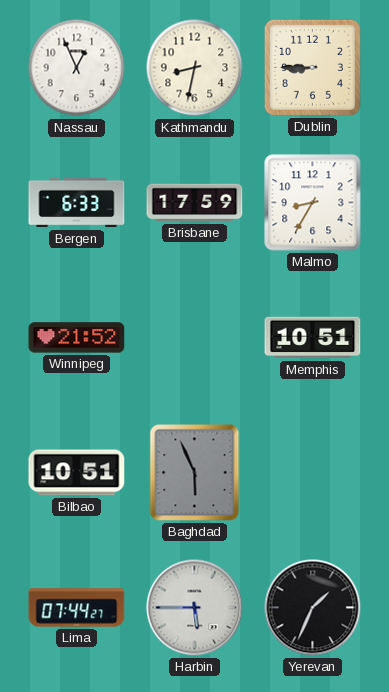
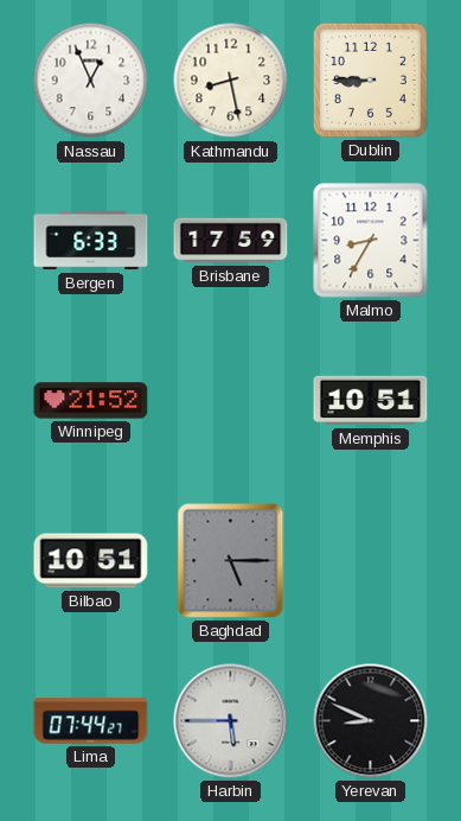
Kathmandu: 8:32 -> 8:28 (231, 81)
Baghdad: 5:56 -> 5:15 (231, 561)
Yerevan: 1:34 -> 8:49 (371, 721)
